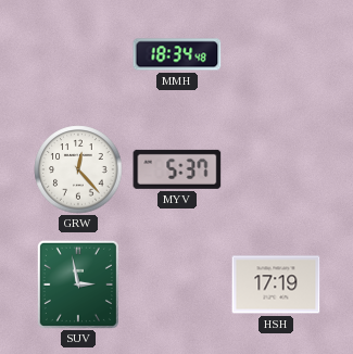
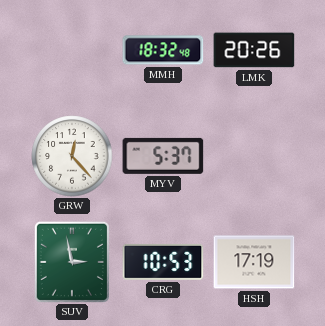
MMH: 18:34 -> 18:32 (163, 50)
LMK: none -> 20:26 (254, 50)
CRG: none -> 10:53 (163, 262)
